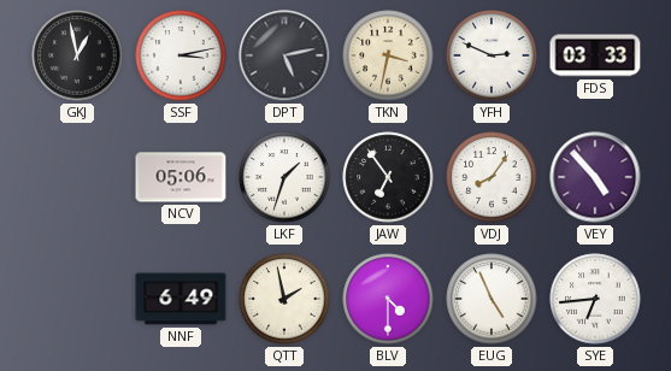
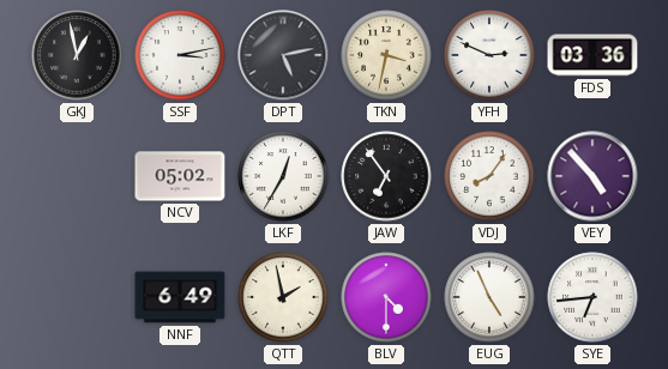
FDS: 03:33 -> 03:36 (592, 55)
NCV: 05:06 -> 05:02 (180, 176)
LKF: 1:33 -> 12:35 (283, 176)
